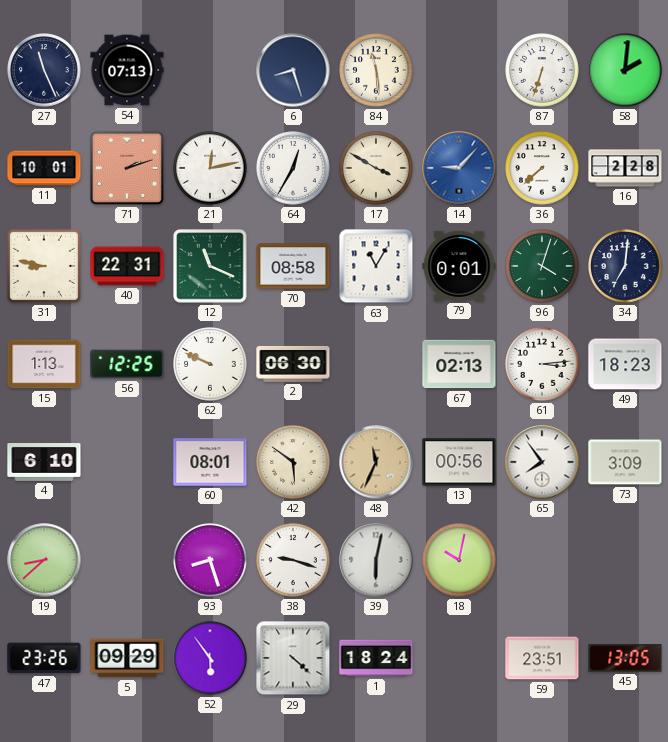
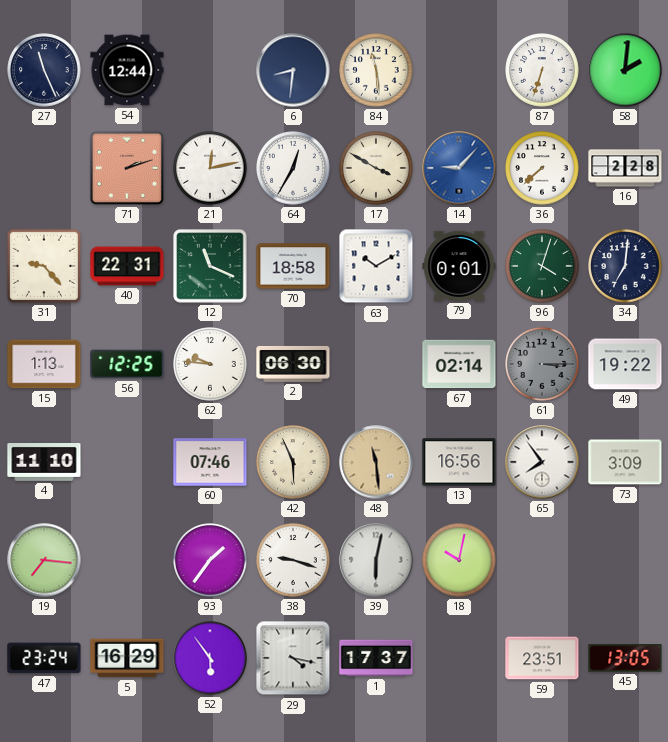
54: 07:13 -> 12:44 (127, 70)
6: 8:27 -> 8:31 (293, 70)
11: 10:01 -> none (44, 168)
31: 8:47 -> 9:23 (44, 266)
70: 08:58 -> 18:58 (293, 266)
63: 11:05 -> 10:10 (376, 266)
62: 9:49 -> 9:46 (210, 364)
67: 02:13 -> 02:14 (459, 364)
61: 3:14 -> 3:15 (542, 364)
61 dial: white -> grey (542, 364)
49: 18:23 -> 19:22 (625, 364)
4: 6:10 -> 11:10 (44, 463)
60: 08:01 -> 07:46 (210, 462)
42: 5:51 -> 5:56 (293, 462)
48: 11:34 -> 11:29 (376, 462)
13: 00:56 -> 16:56 (459, 462)
19: 8:38 -> 7:16 (44, 560)
93: 8:27 -> 1:36 (210, 560)
47: 23:26 -> 23:24 (44, 658)
5: 09:29 -> 16:29 (127, 658)
29: 4:22 -> 4:17 (293, 658)
1: 18:24 -> 17:37 (376, 658)
